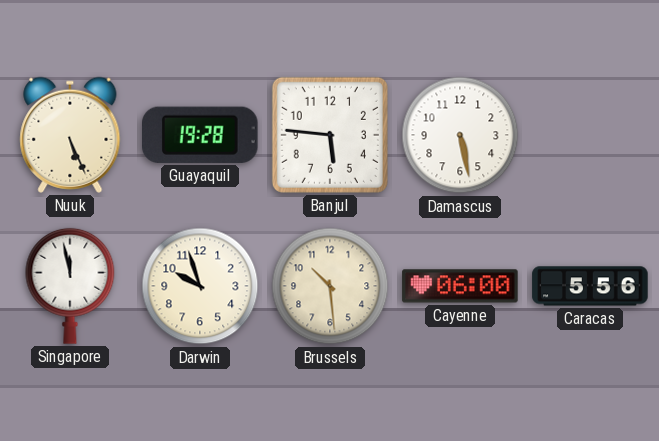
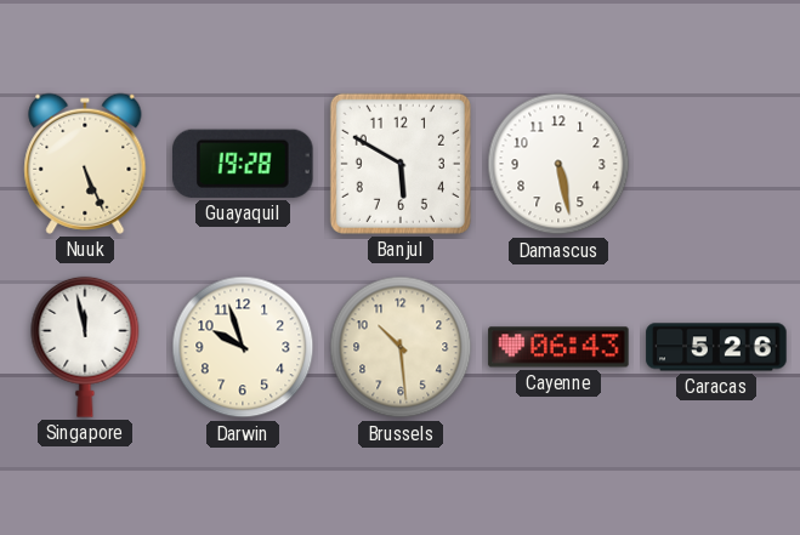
Banjul: 5:46 -> 5:50 (401, 164)
Cayenne: 06:00 -> 06:43 (558, 347)
Caracas: 5:56 -> 5:26 (716, 347)
